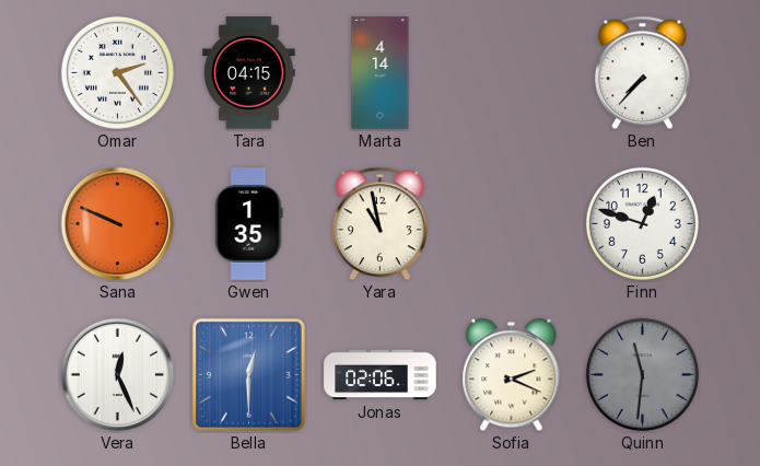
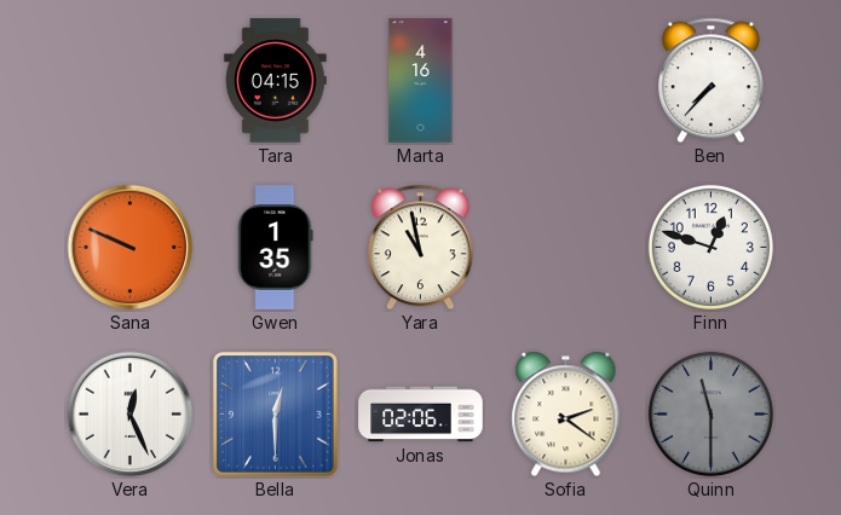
Omar: 2:24 -> none (117, 72)
Marta: 4:14 -> 4:16 (421, 81)
Sofia: 2:19 -> 2:21 (566, 415)
Quinn: 11:31 -> 11:30 (710, 413)
